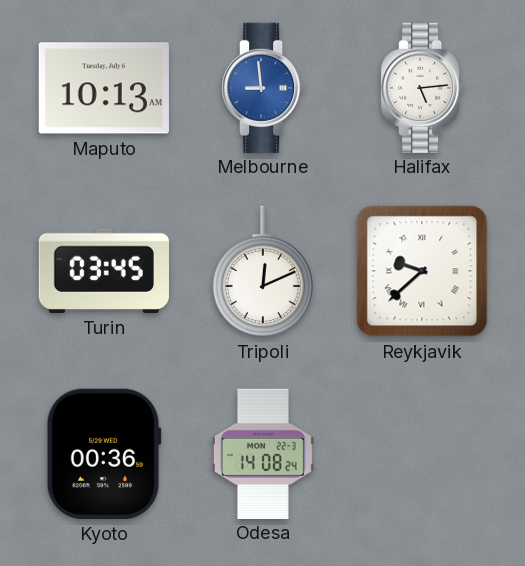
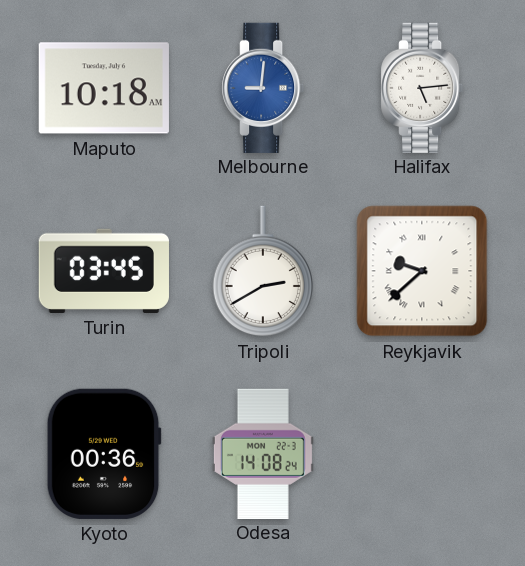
Maputo: 10:13 -> 10:18 (104, 88)
Melbourne: 8:59 -> 9:01 (263, 87)
Tripoli: 12:11 -> 2:40 (262, 271)
